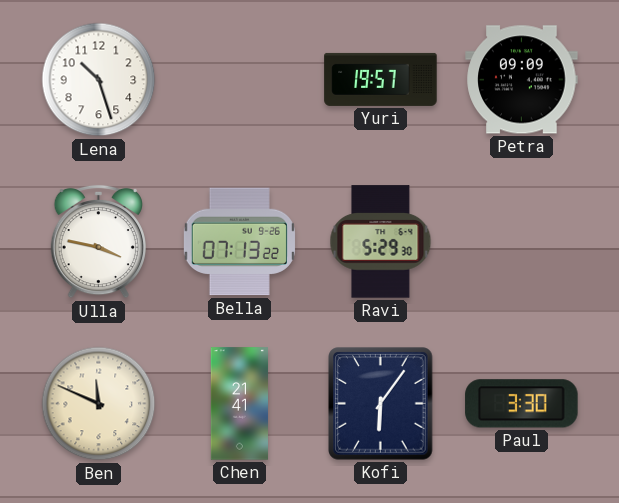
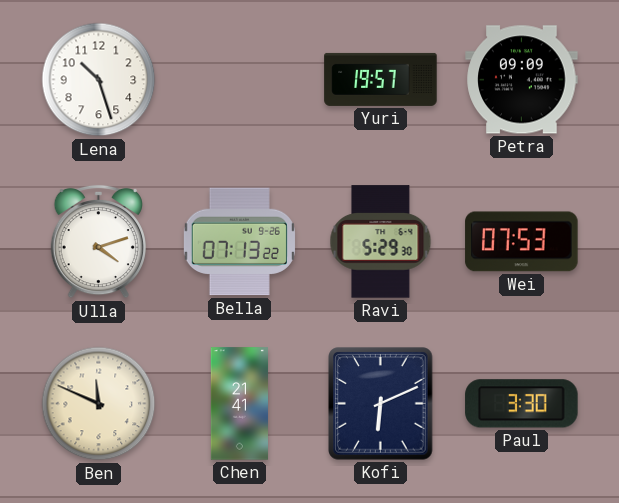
Ulla: 3:47 -> 4:12 (98, 242)
Wei: none -> 07:53 (522, 242)
Kofi: 6:06 -> 6:11 (381, 404)
